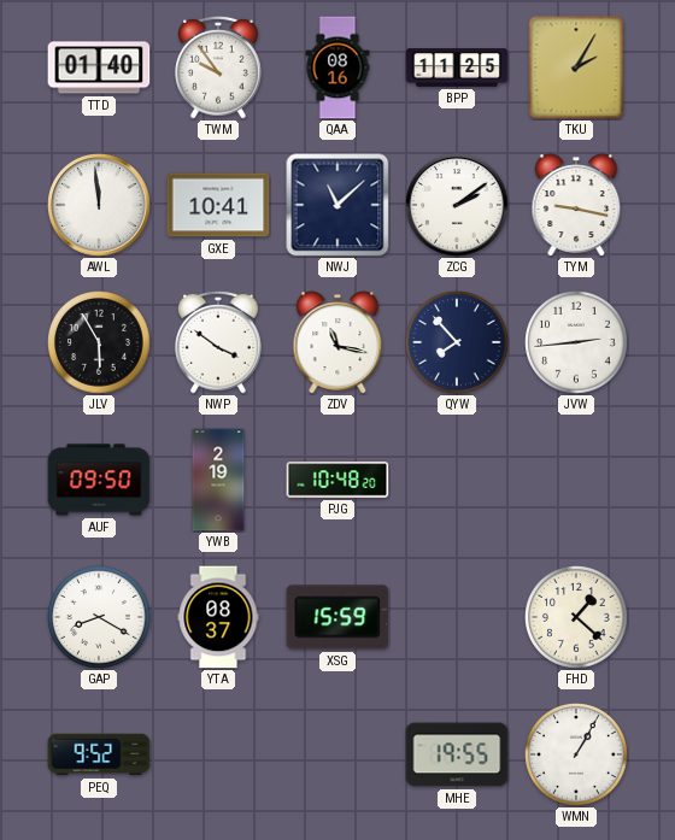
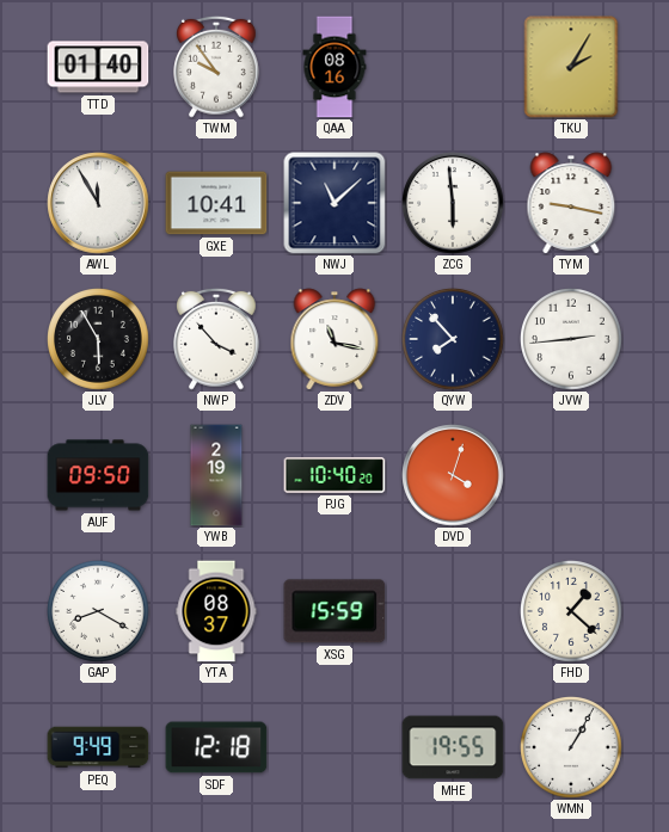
BPP: 11:25 -> none (457, 67)
AWL: 11:59 -> 11:55 (98, 203)
ZCG: 2:09 -> 5:59 (453, 203)
NWP: 3:51 -> 3:53 (217, 339)
PJG: 10:48 -> 10:40 (334, 475)
DVD: none -> 4:03 (453, 475)
PEQ: 9:52 -> 9:49 (98, 747)
SDF: none -> 12:18 (216, 747)
